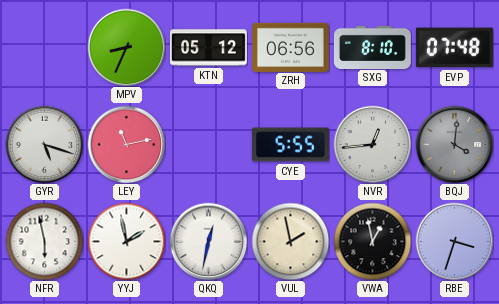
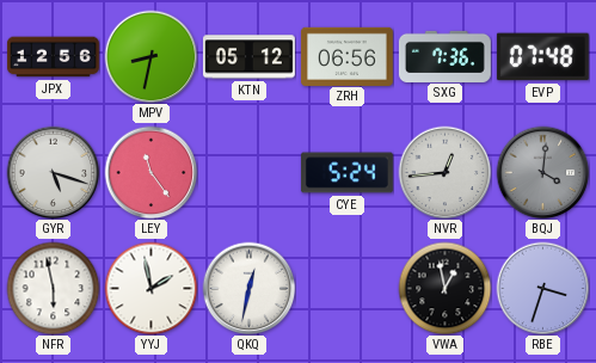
JPX: none -> 12:56 (53, 57)
MPV: 8:34 -> 8:32 (150, 56)
SXG: 8:10 -> 7:36 (444, 56)
LEY: 11:13 -> 11:24 (150, 172)
CYE: 5:55 -> 5:24 (346, 173)
VUL: 1:58 -> none (290, 241)
